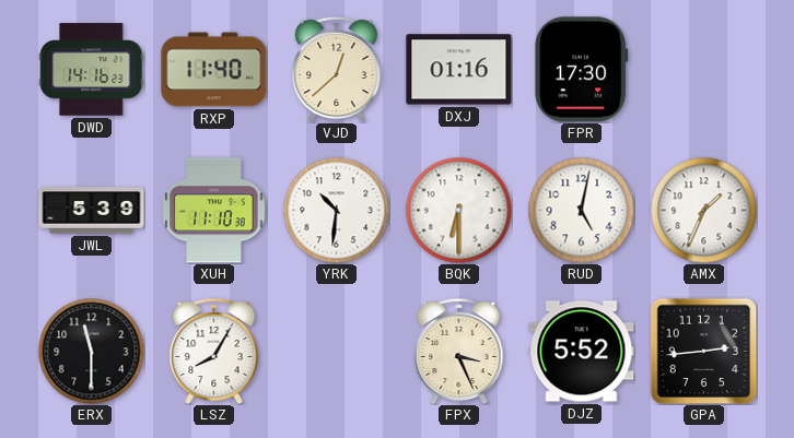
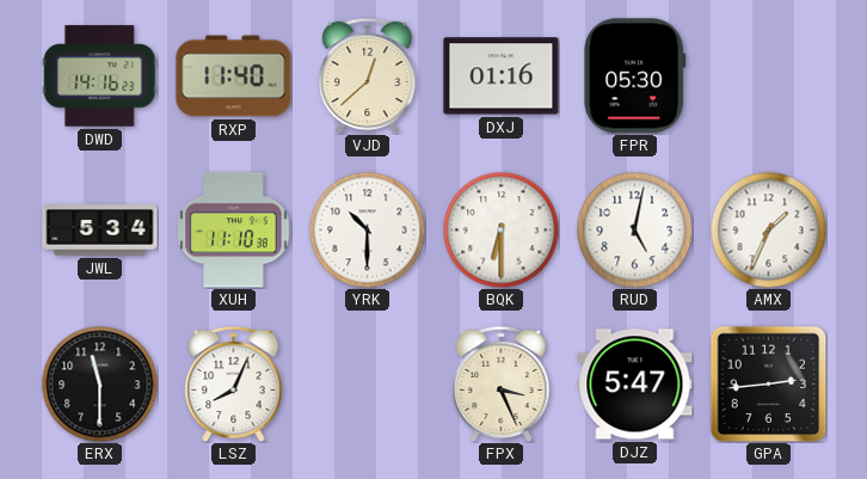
FPR: 17:30 -> 05:30 (635, 76)
JWL: 5:39 -> 5:34 (100, 231)
YRK: 10:31 -> 10:30 (367, 229)
LSZ: 8:05 -> 8:04 (234, 383)
DJZ: 5:52 -> 5:47 (635, 385)
